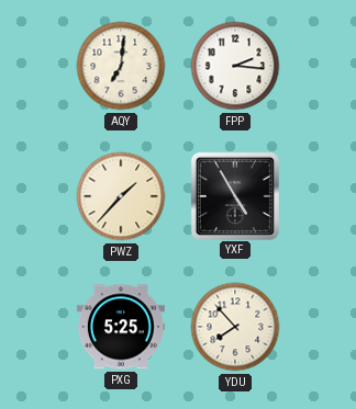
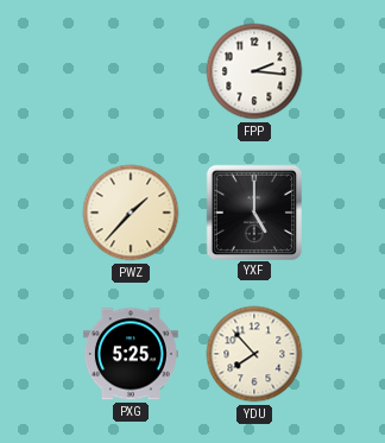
AQY: 7:01 -> none (121, 66)
YXF: 4:55 -> 5:00 (253, 211)
